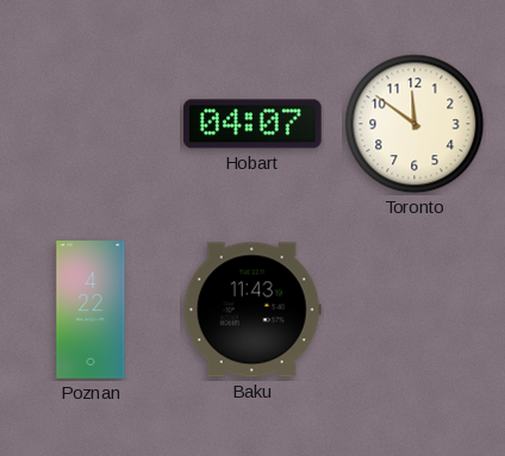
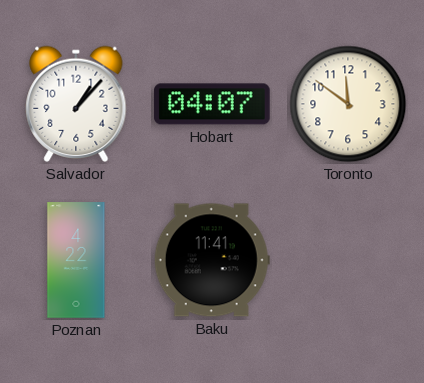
Salvador: none -> 1:07 (76, 104)
Baku: 11:43 -> 11:41 (212, 260)
